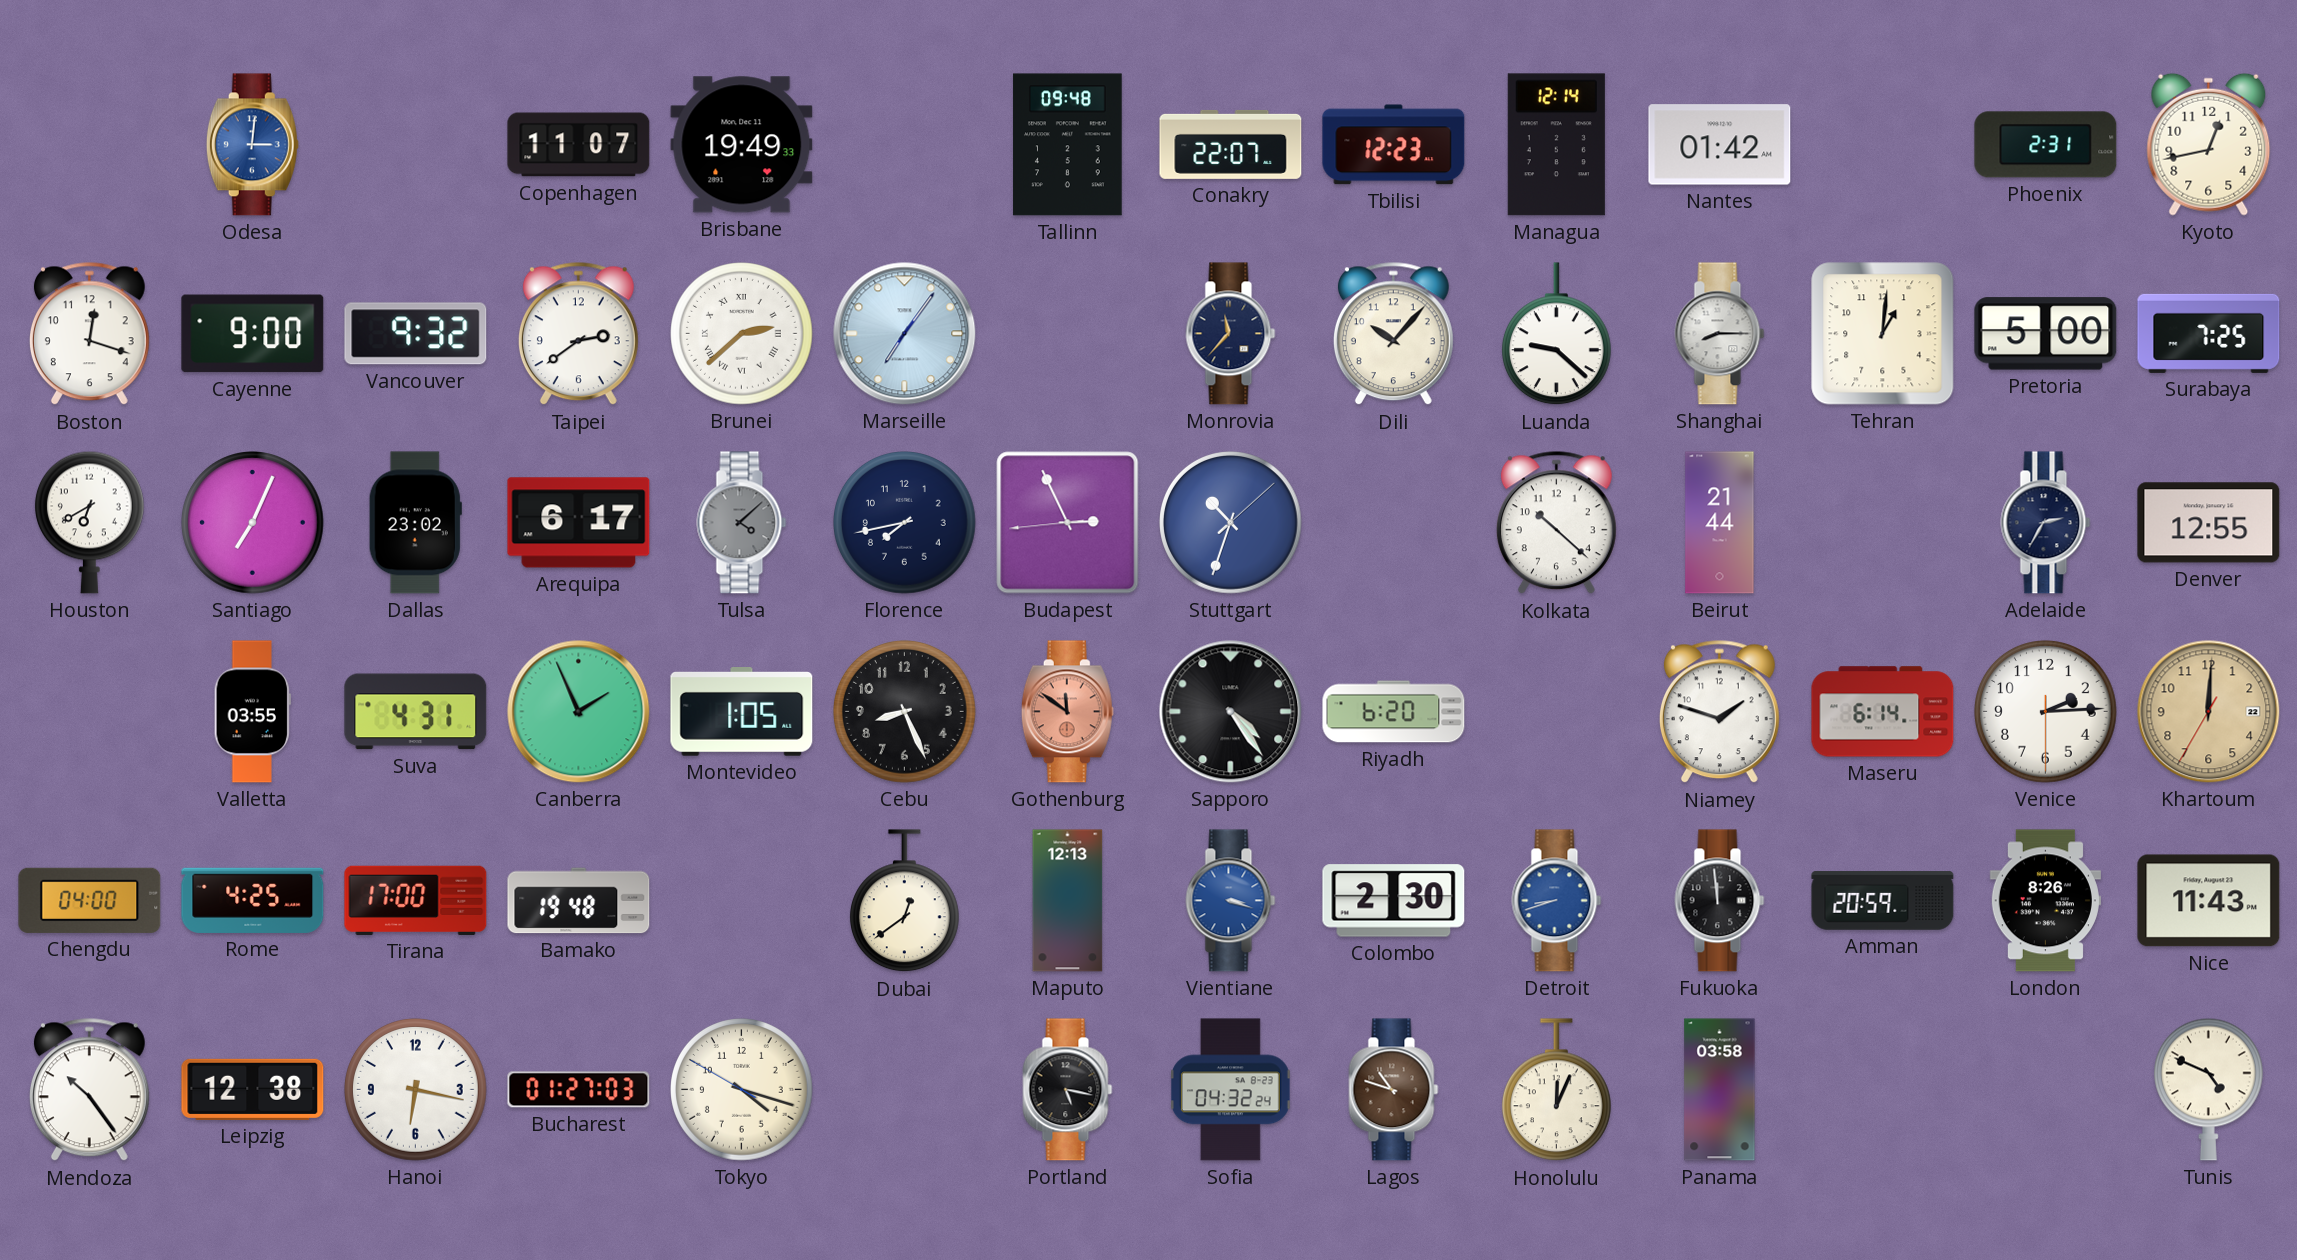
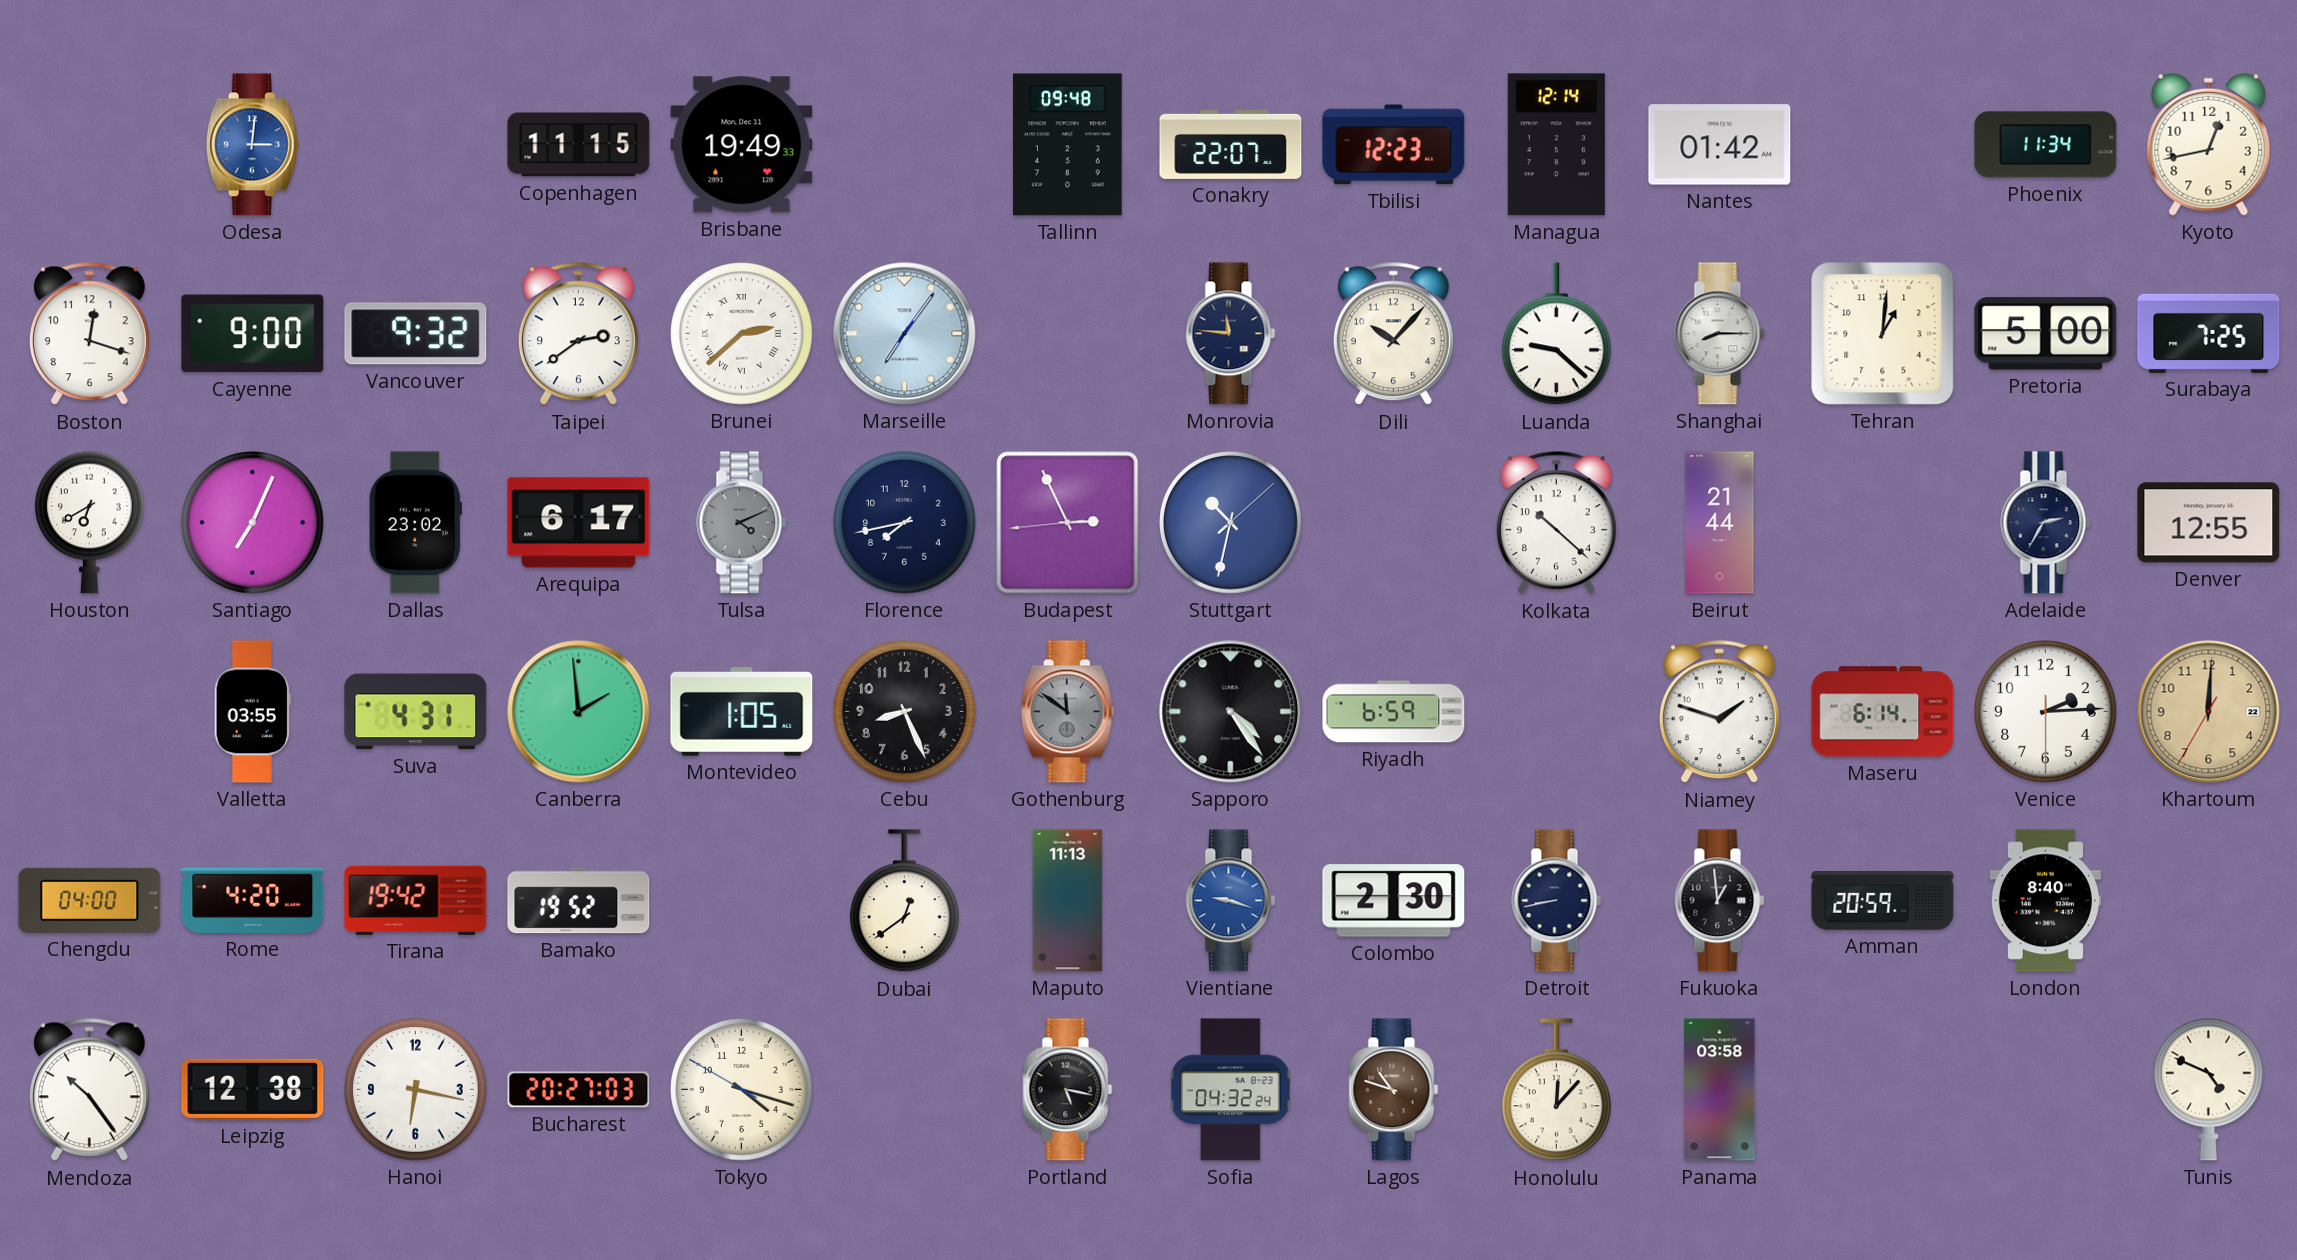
Copenhagen: 11:07 -> 11:15 (579, 145)
Phoenix: 2:31 -> 11:34 (2046, 145)
Monrovia: 11:37 -> 11:46 (1231, 334)
Tulsa: 4:08 -> 4:11 (742, 523)
Stuttgart: 10:33 -> 10:32 (1231, 523)
Canberra: 1:56 -> 1:59 (579, 712)
Gothenburg dial: salmon -> grey (1067, 712)
Riyadh: 6:20 -> 6:59 (1394, 712)
Rome: 4:25 -> 4:20 (253, 900)
Tirana: 17:00 -> 19:42 (416, 900)
Bamako: 19:48 -> 19:52 (579, 901)
Maputo: 12:13 -> 11:13 (1068, 901)
Vientiane: 3:18 -> 9:18 (1231, 901)
Detroit: 8:42 -> 8:43 (1557, 901)
Detroit dial: blue -> navy (1557, 901)
Fukuoka: 11:59 -> 12:59 (1720, 901)
London: 8:26 -> 8:40 (2045, 901)
Nice: 11:43 -> none (2209, 901)
Bucharest: 01:27 -> 20:27 (579, 1090)
Honolulu: 12:04 -> 12:07 (1556, 1090)
